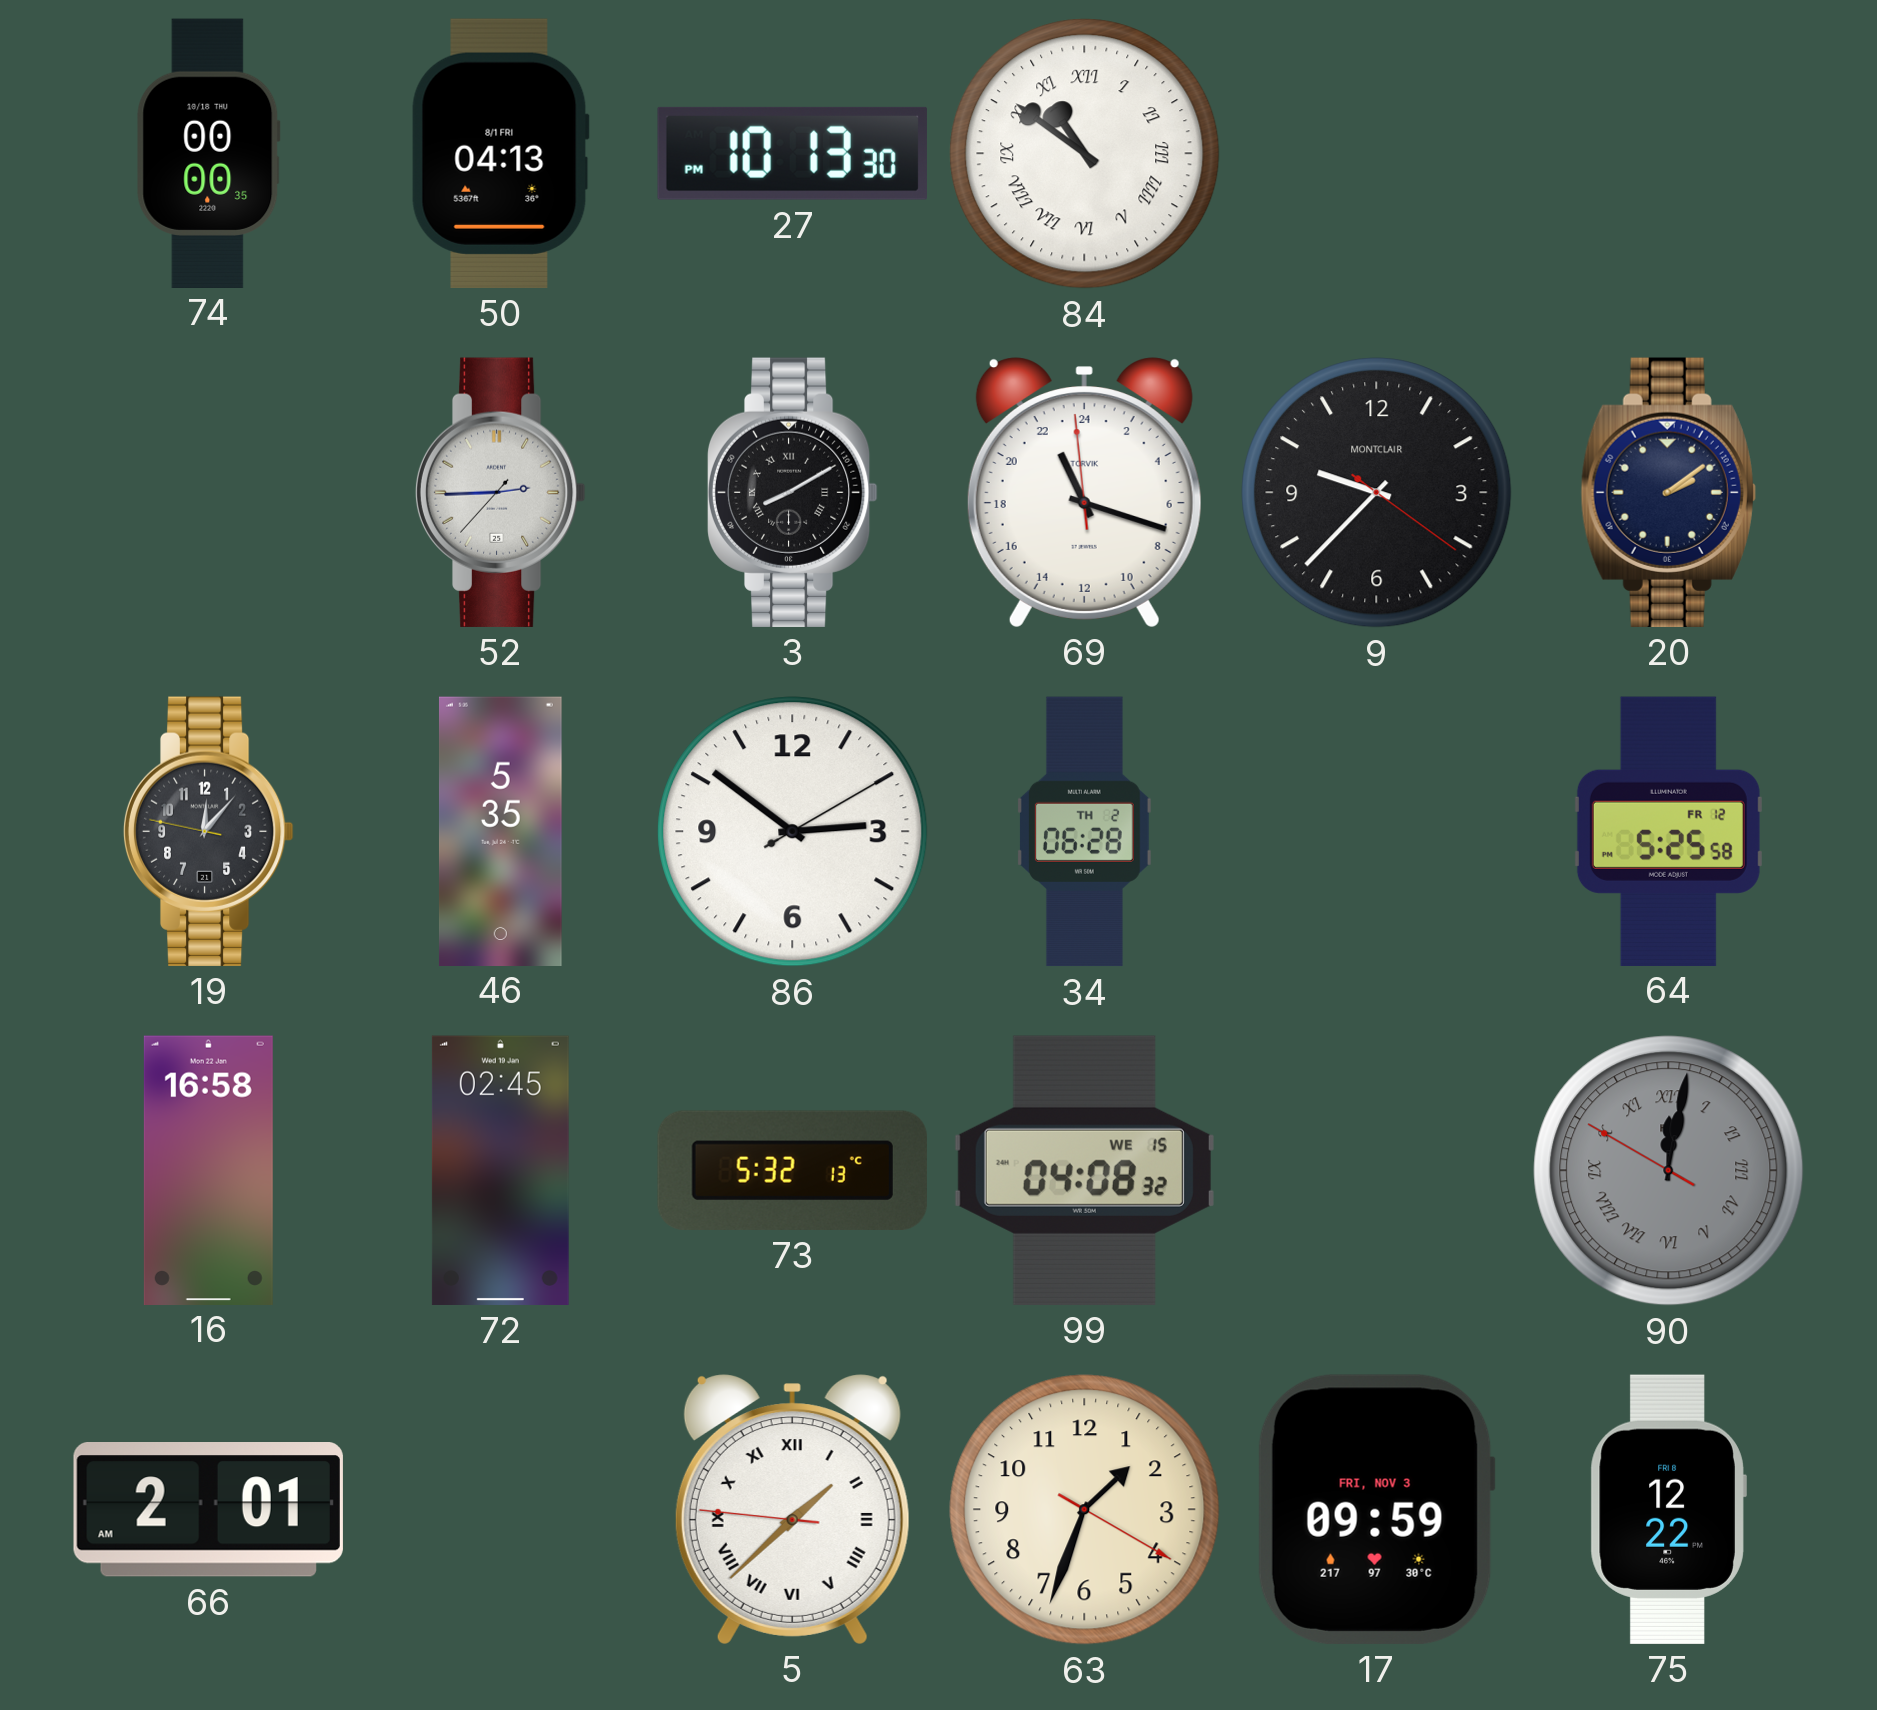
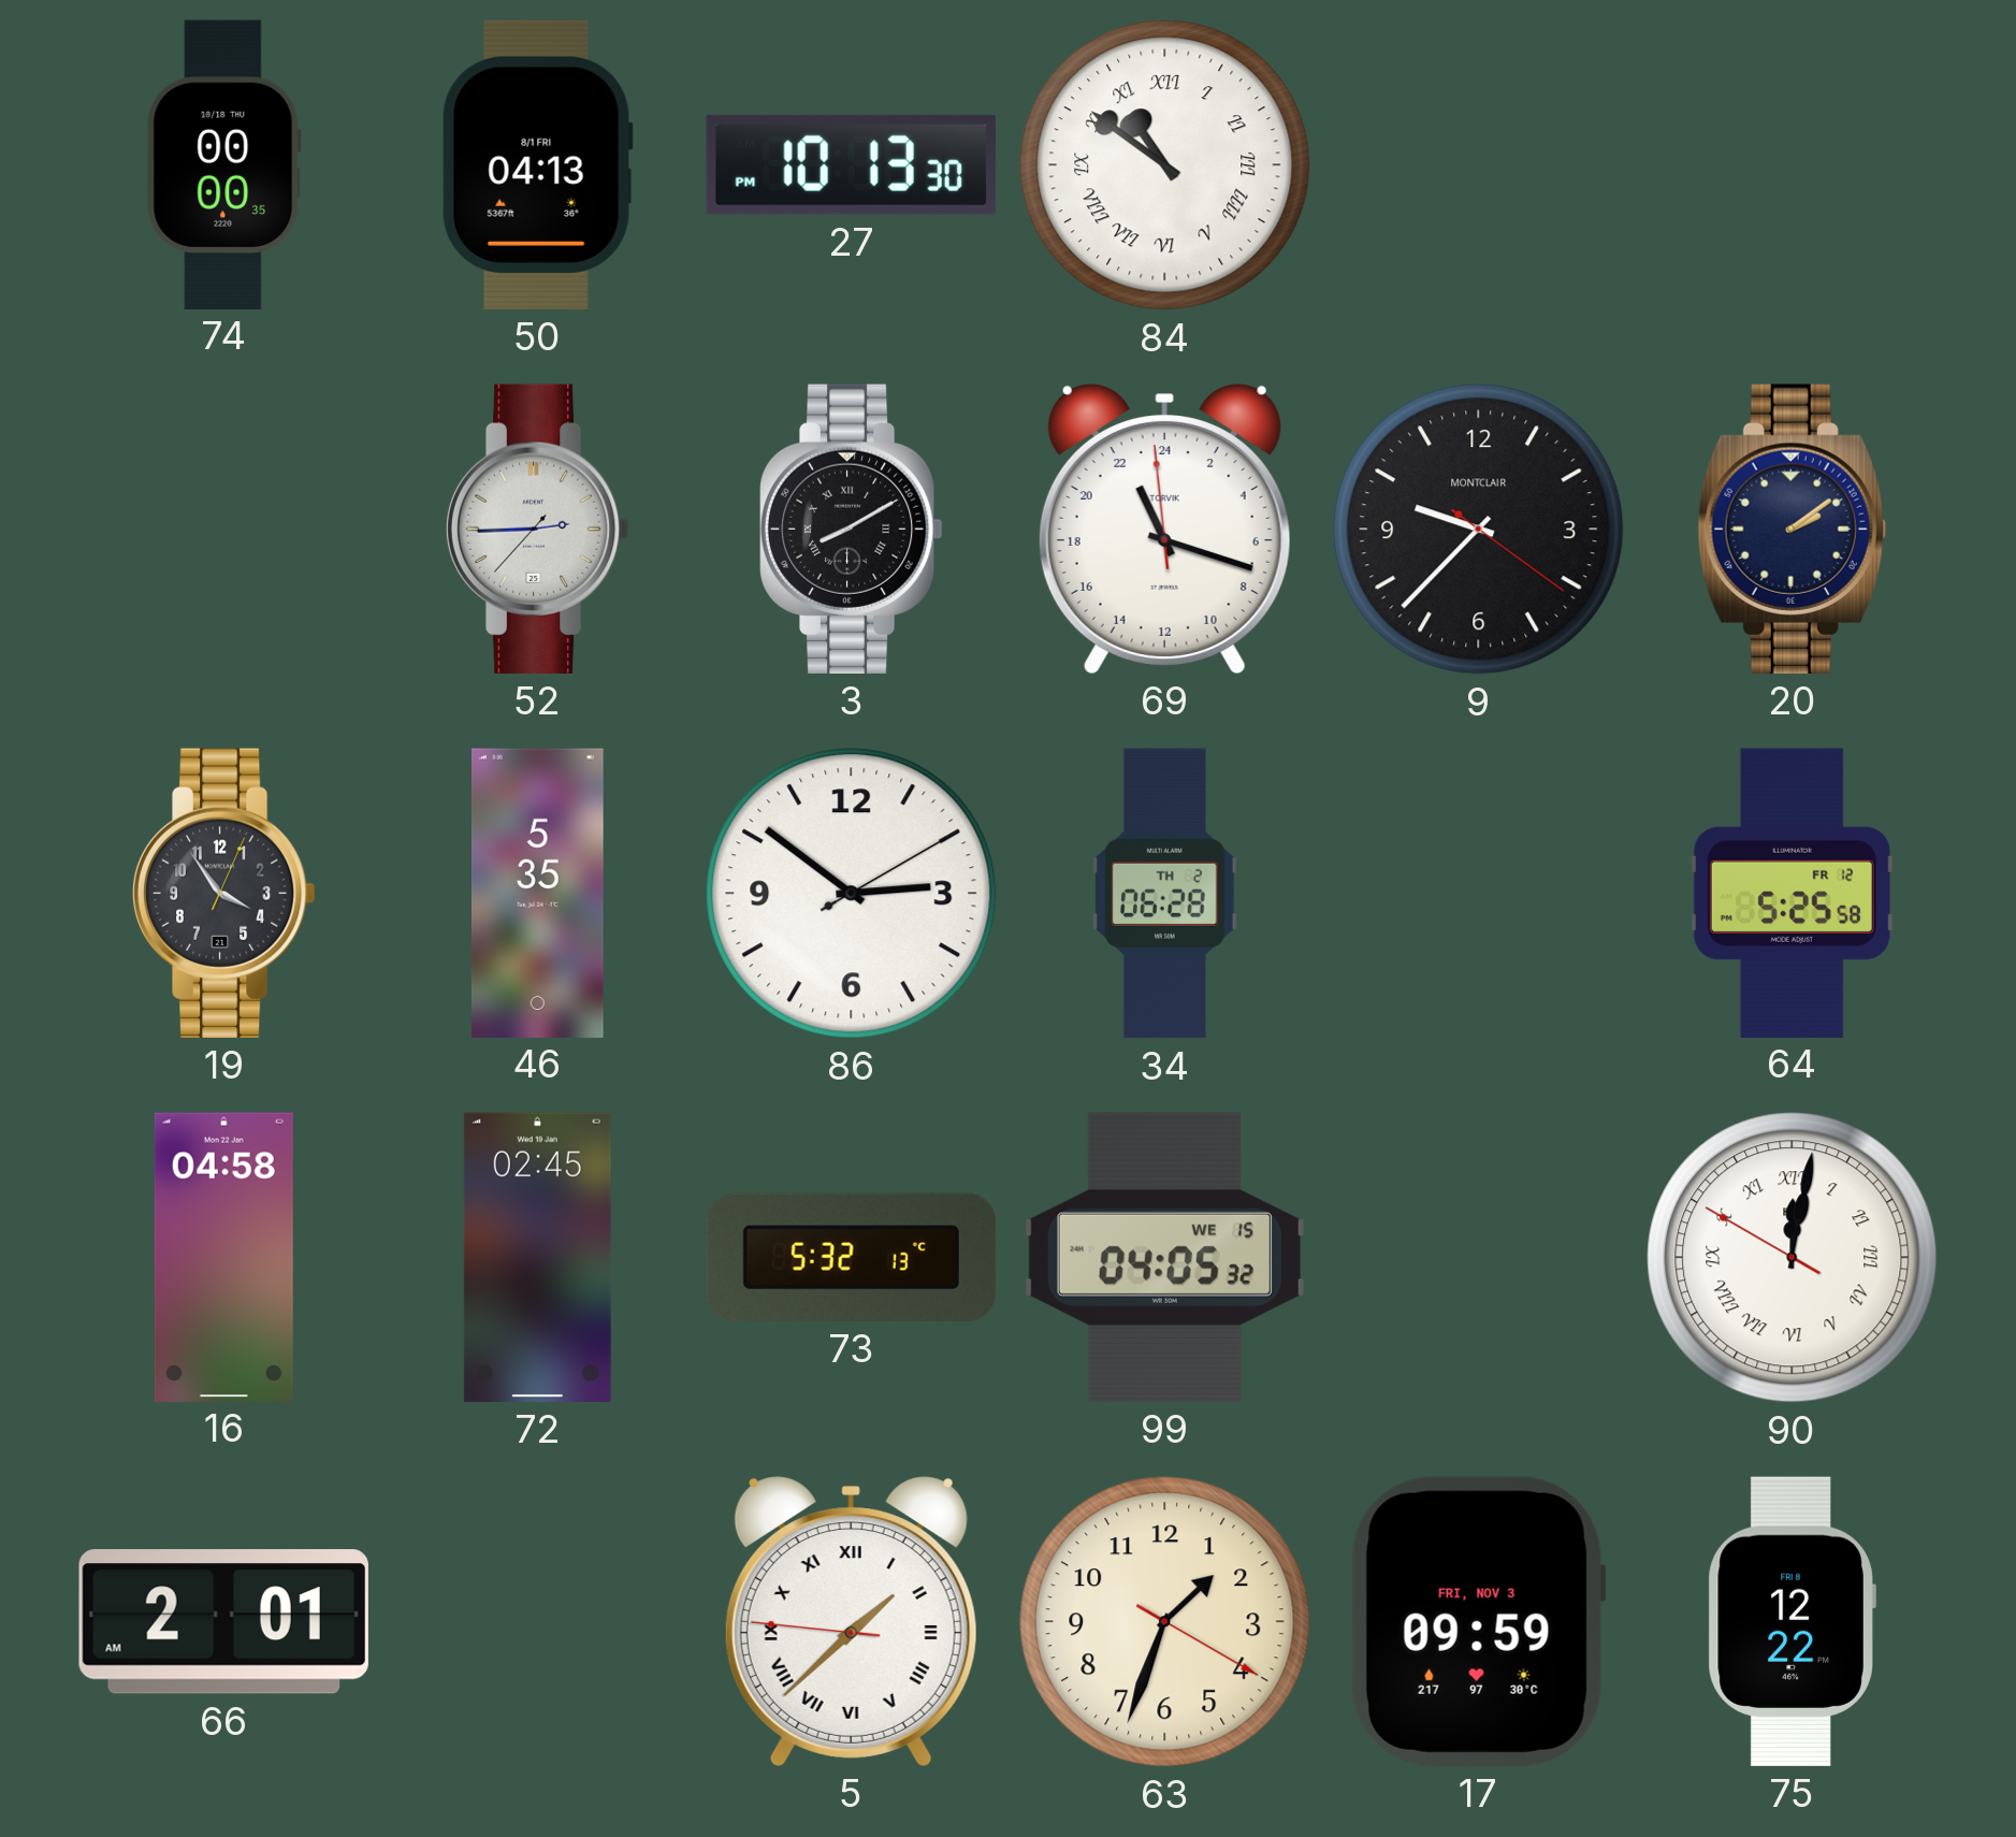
19: 12:06 -> 3:54 (223, 893)
16: 16:58 -> 04:58 (223, 1257)
99: 04:08 -> 04:05 (1164, 1257)
90 dial: grey -> white (1793, 1258)
